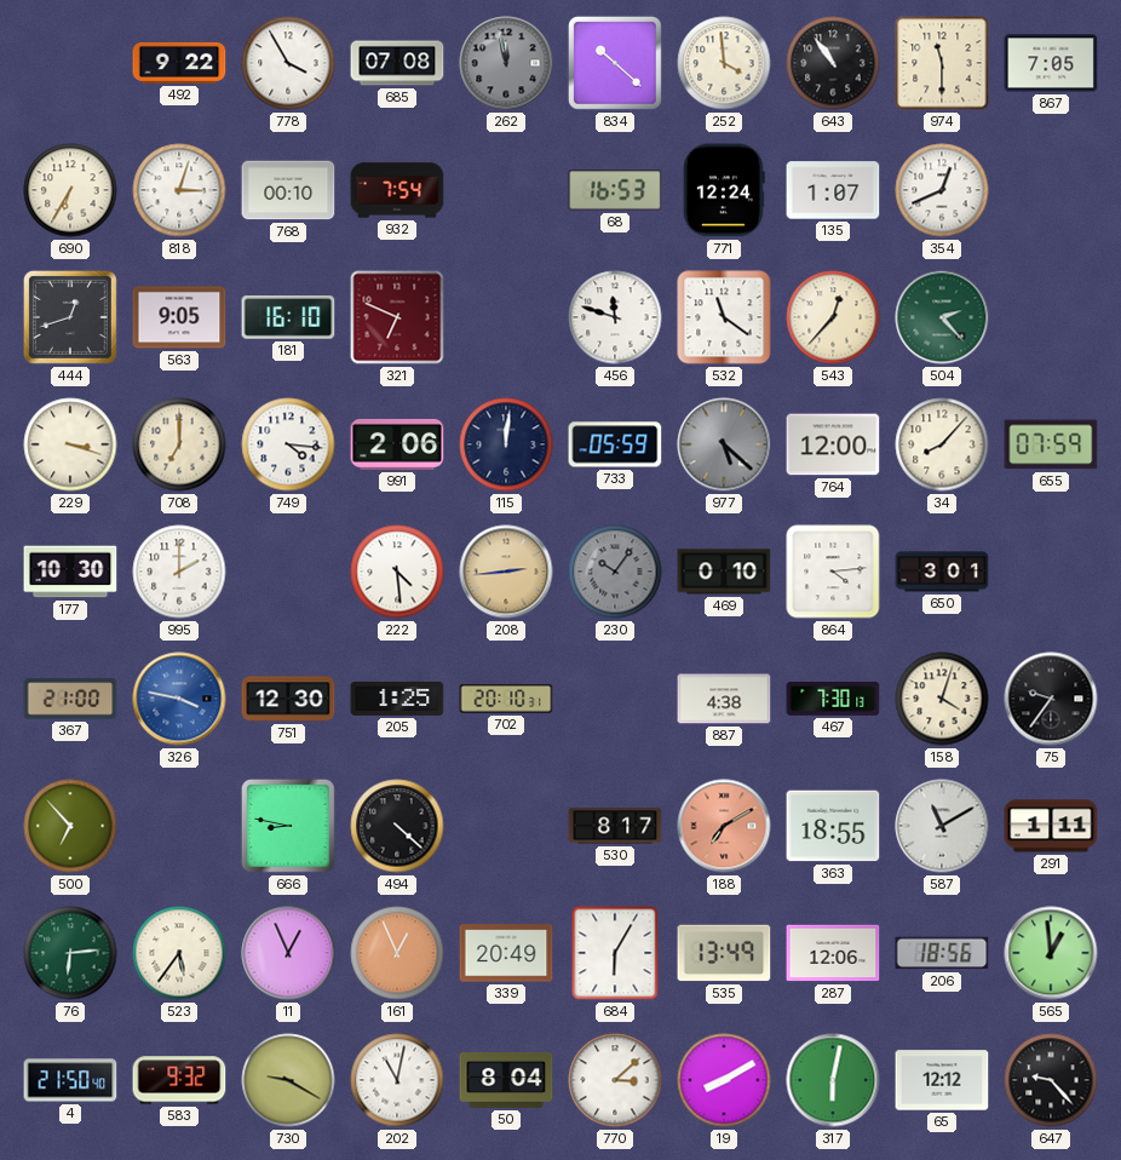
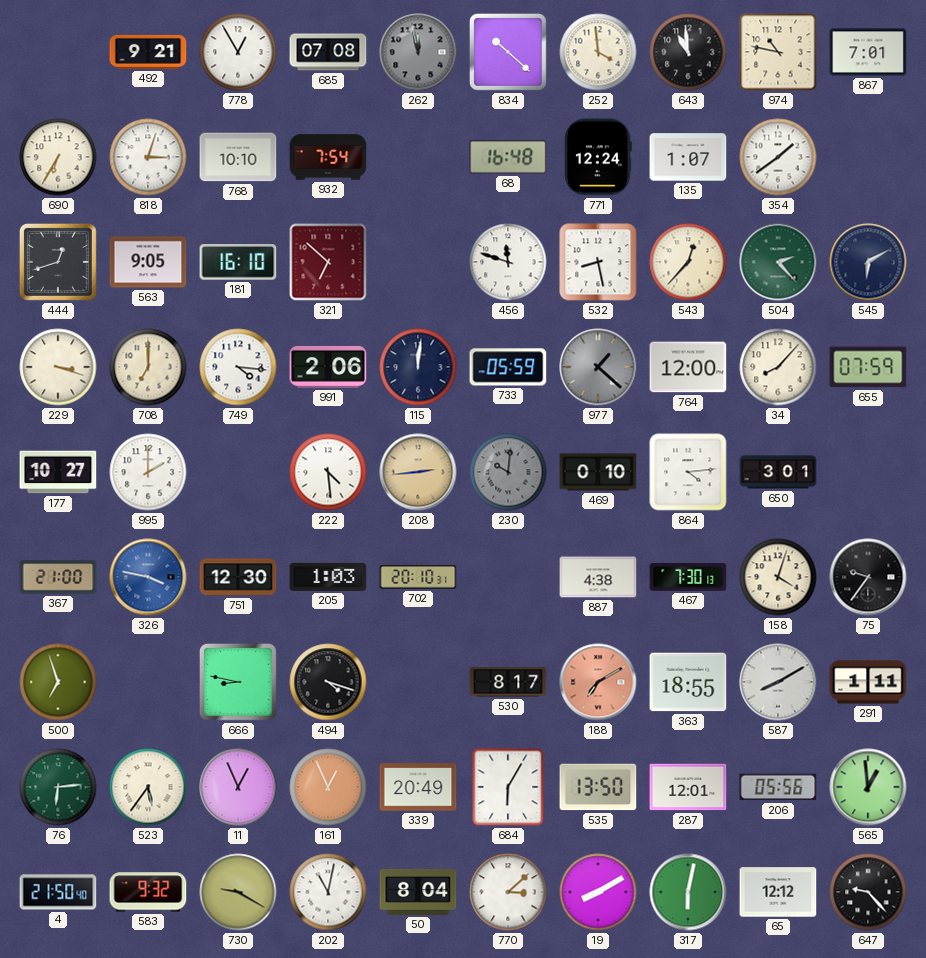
492: 9:22 -> 9:21 (148, 52)
778: 3:55 -> 12:55 (238, 52)
643: 10:54 -> 10:59 (688, 52)
974: 11:30 -> 10:47 (778, 52)
867: 7:05 -> 7:01 (868, 52)
768: 00:10 -> 10:10 (238, 157)
68: 16:53 -> 16:48 (508, 157)
354: 12:41 -> 1:39 (778, 157)
321: 6:49 -> 6:52 (328, 262)
532: 11:21 -> 8:28 (598, 262)
545: none -> 6:10 (868, 262)
977: 5:22 -> 1:22 (598, 367)
177: 10:30 -> 10:27 (58, 472)
230: 10:06 -> 10:01 (508, 472)
205: 1:25 -> 1:03 (328, 577)
500: 6:53 -> 6:57 (58, 682)
494: 4:22 -> 4:18 (328, 682)
587: 11:10 -> 8:10 (778, 682)
535: 13:49 -> 13:50 (598, 787)
287: 12:06 -> 12:01 (688, 787)
206: 18:56 -> 05:56 (778, 787)
